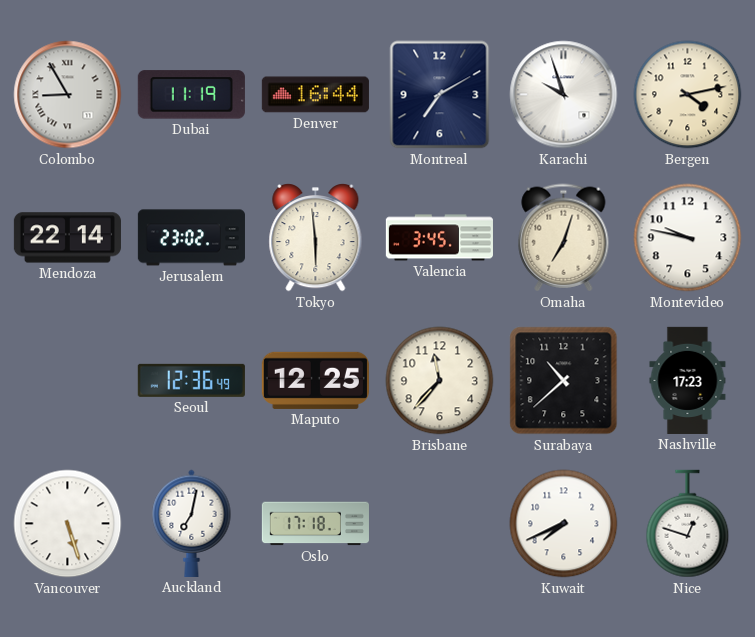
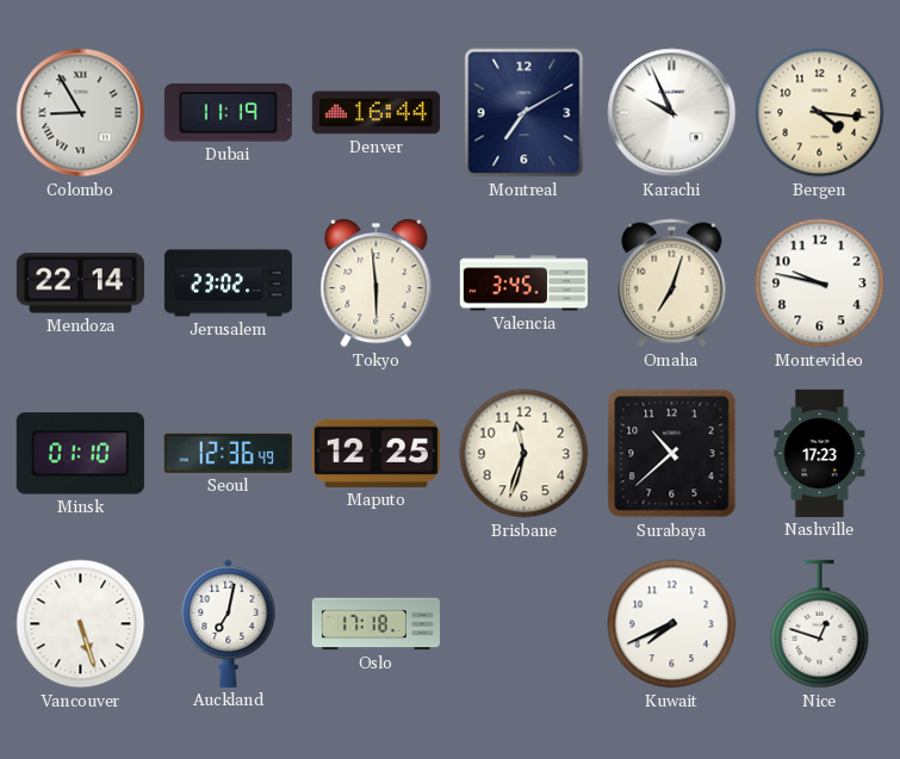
Karachi: 9:57 -> 9:56 (672, 113)
Bergen: 4:13 -> 4:16 (820, 113)
Minsk: none -> 01:10 (80, 454)
Brisbane: 11:37 -> 11:33 (525, 454)
